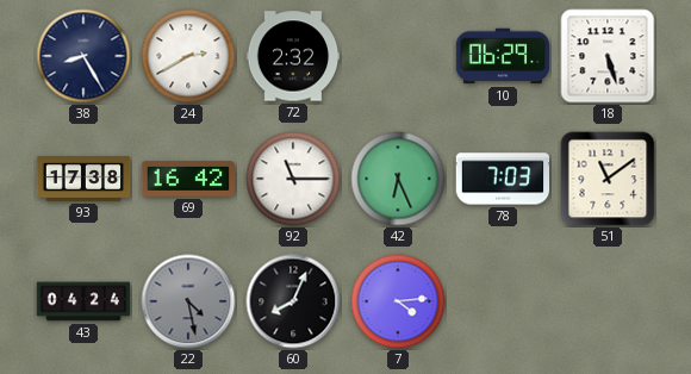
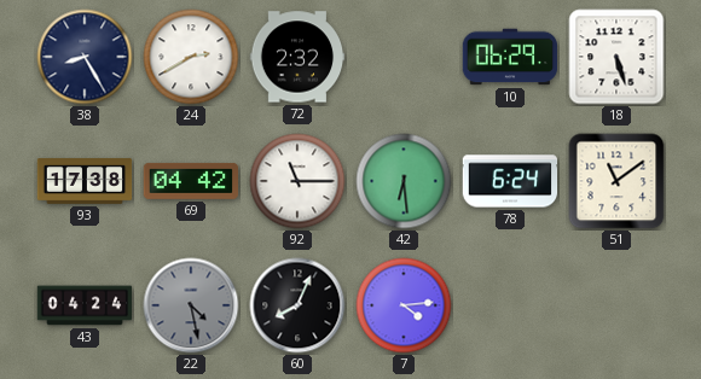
69: 16:42 -> 04:42 (190, 181)
42: 6:26 -> 6:29 (404, 181)
78: 7:03 -> 6:24 (510, 181)
